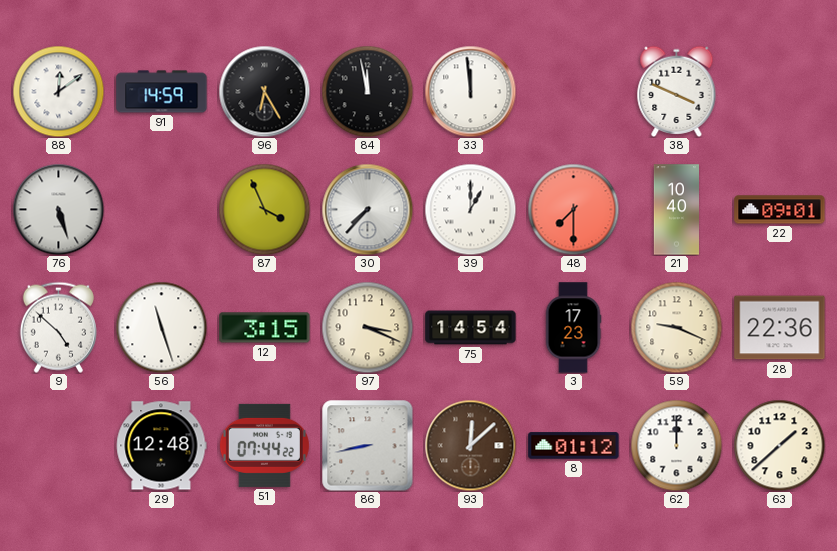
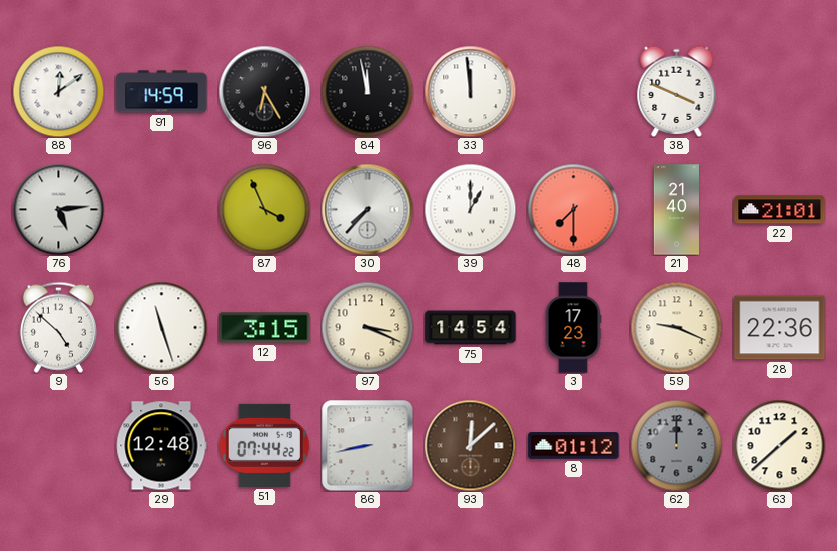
76: 5:27 -> 5:14 (58, 209)
21: 10:40 -> 21:40 (676, 210)
22: 09:01 -> 21:01 (780, 210)
62 dial: white -> grey (676, 445)
